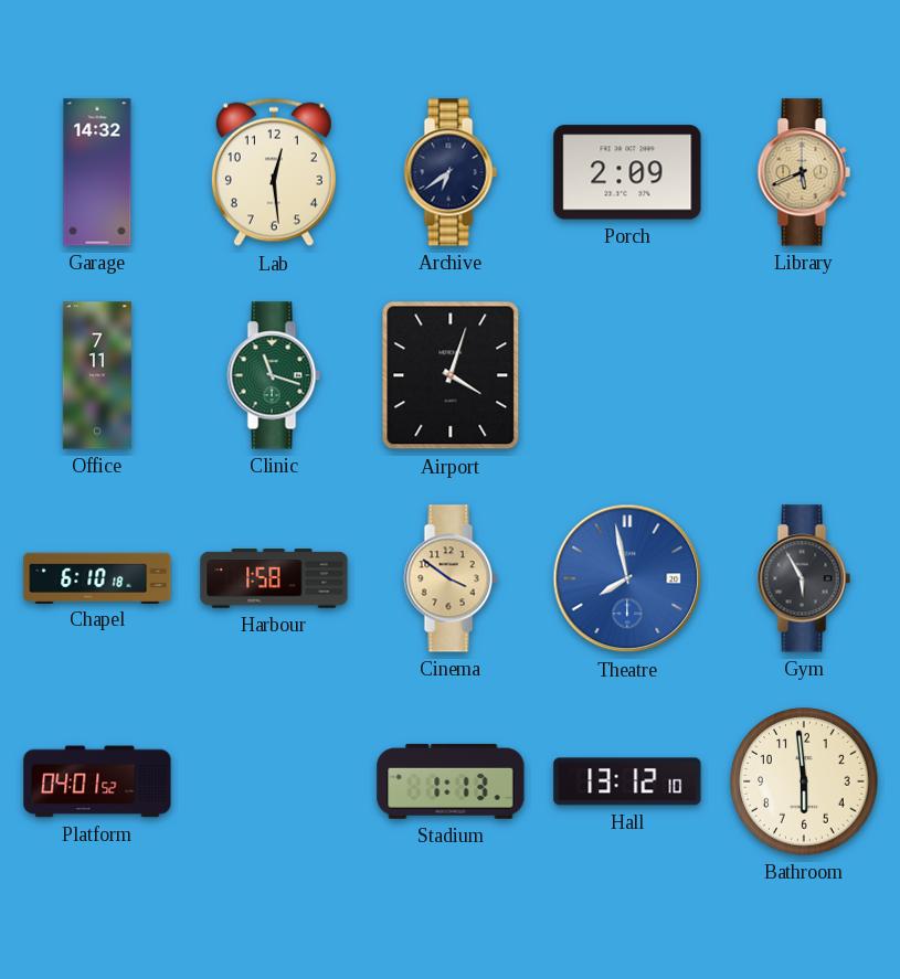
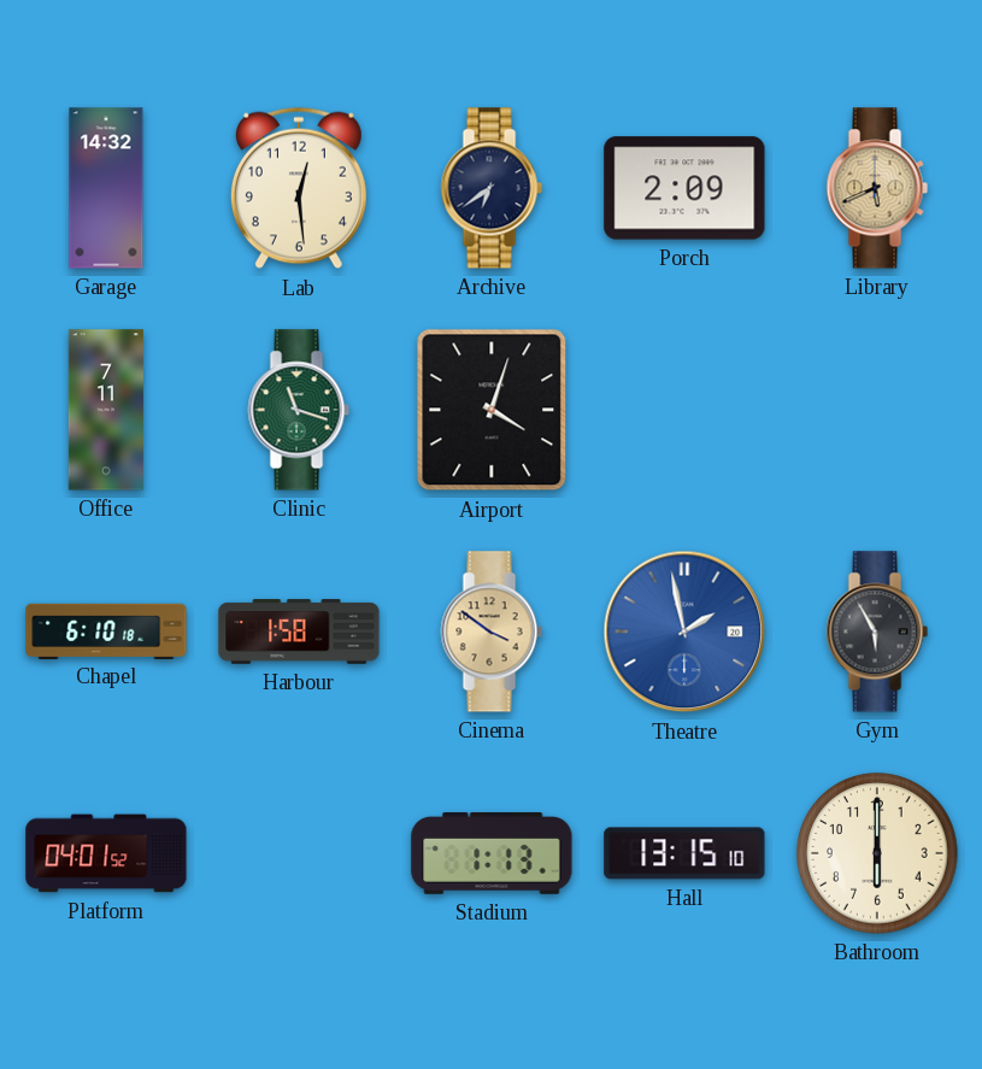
Theatre: 7:58 -> 1:58 (684, 632)
Hall: 13:12 -> 13:15 (684, 853)
Bathroom: 5:59 -> 6:00 (877, 853)
